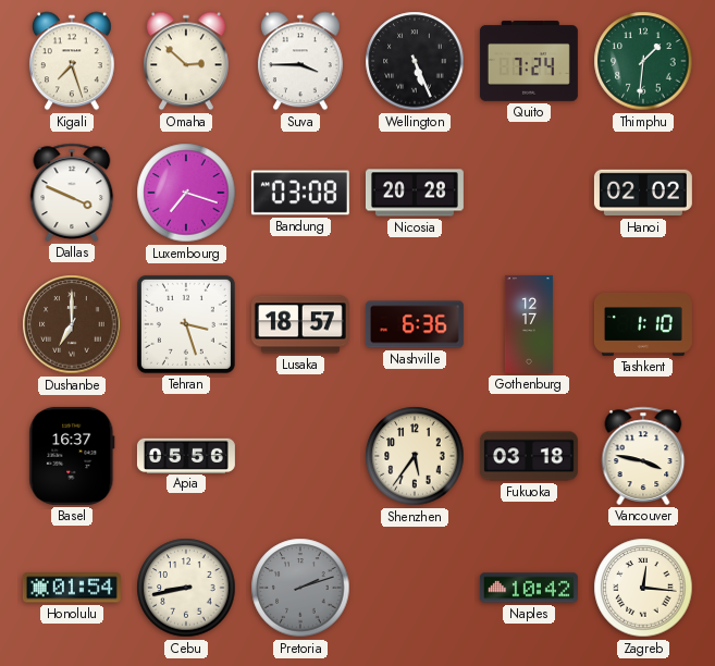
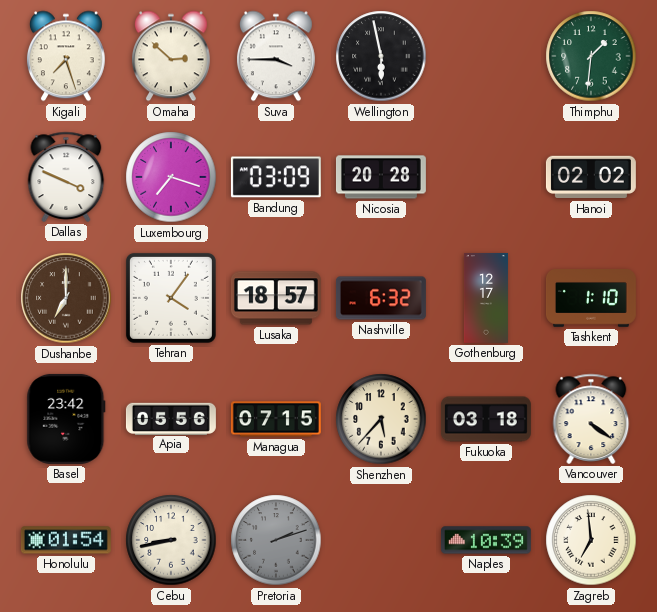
Wellington: 5:26 -> 5:58 (381, 56)
Quito: 7:24 -> none (529, 62)
Bandung: 03:08 -> 03:09 (276, 177)
Tehran: 3:27 -> 4:06 (171, 298)
Nashville: 6:36 -> 6:32 (381, 298)
Basel: 16:37 -> 23:42 (66, 419)
Managua: none -> 07:15 (276, 419)
Shenzhen: 5:36 -> 5:37 (381, 419)
Vancouver: 3:47 -> 4:21 (591, 419)
Naples: 10:42 -> 10:39 (486, 540)
Zagreb: 12:16 -> 6:59 (591, 540)
